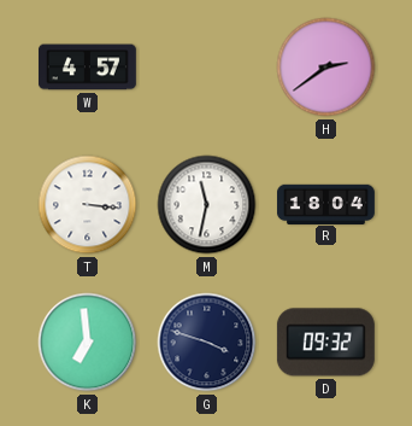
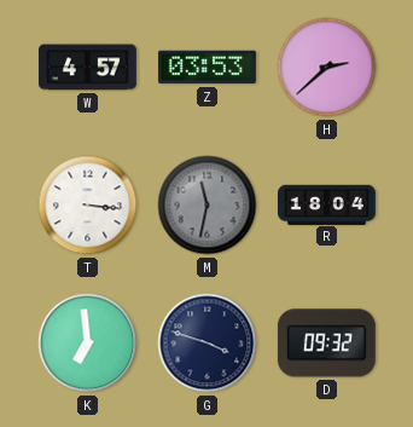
Z: none -> 03:53 (206, 68)
H: 2:39 -> 2:38 (327, 68)
M dial: white -> grey (208, 206)
